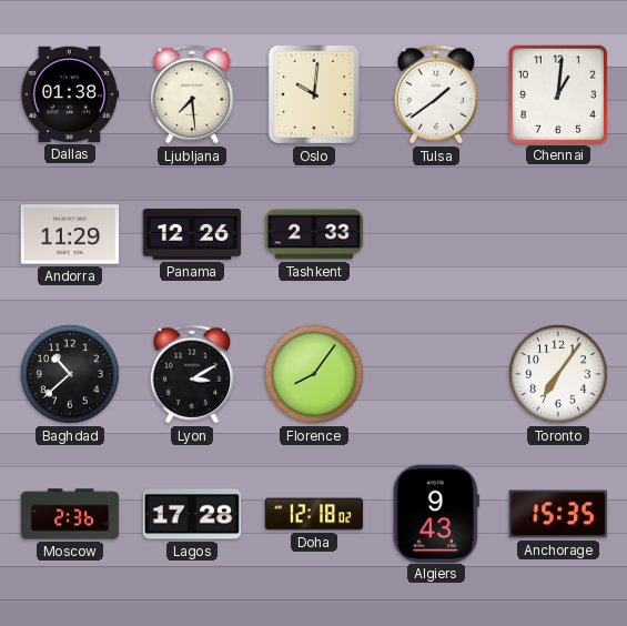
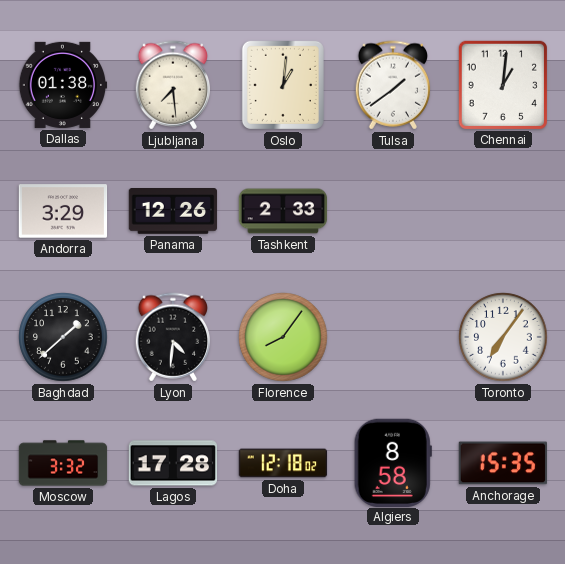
Oslo: 10:01 -> 1:01 (283, 85)
Andorra: 11:29 -> 3:29 (63, 211)
Baghdad: 10:38 -> 1:38 (63, 337)
Lyon: 3:10 -> 4:31 (173, 337)
Moscow: 2:36 -> 3:32 (63, 463)
Algiers: 9:43 -> 8:58 (393, 462)
